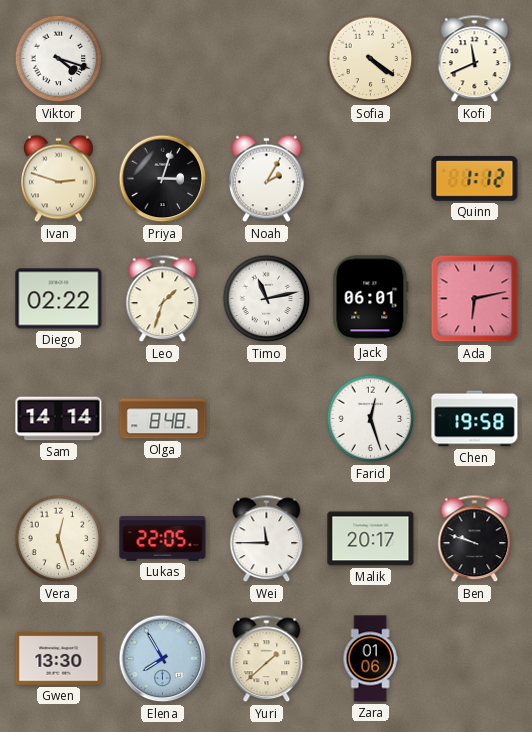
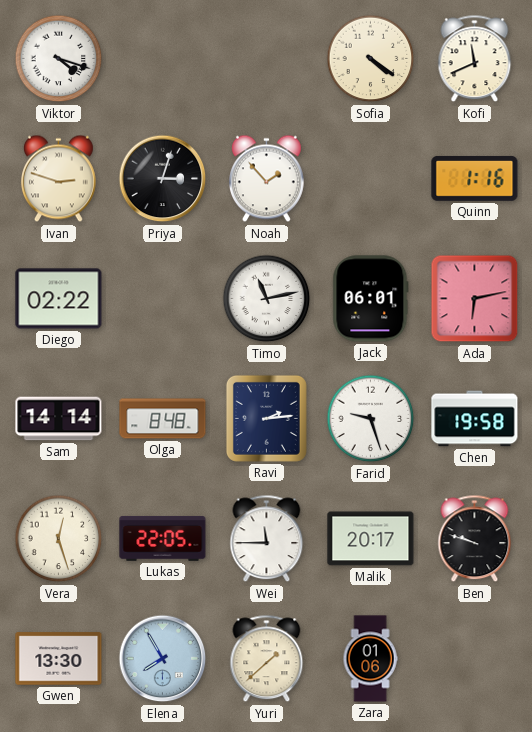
Noah: 2:05 -> 1:53 (266, 179)
Quinn: 1:12 -> 1:16 (475, 178)
Leo: 1:33 -> none (163, 299)
Ravi: none -> 2:14 (266, 418)
Farid: 12:27 -> 9:27 (371, 419)
